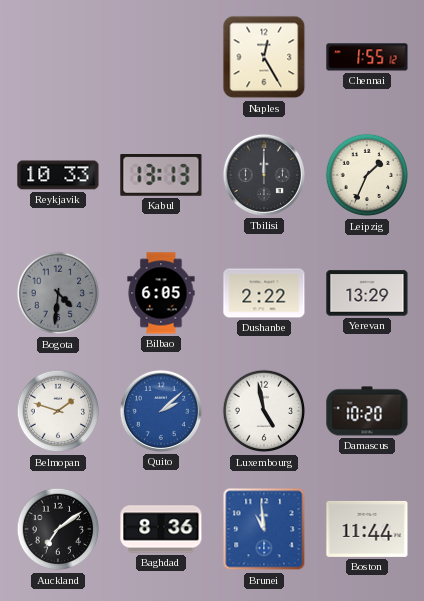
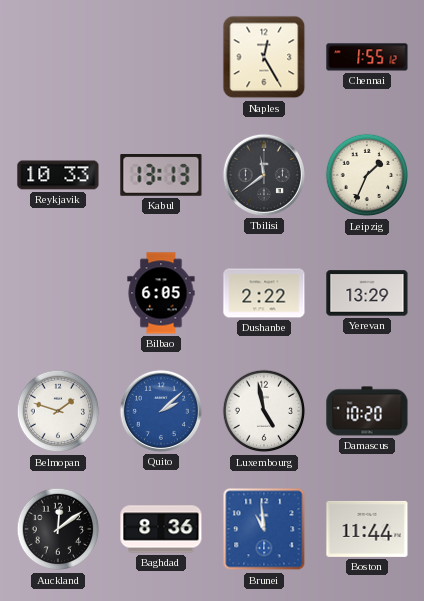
Tbilisi: 12:00 -> 11:39 (264, 175)
Bogota: 4:31 -> none (58, 293)
Auckland: 7:09 -> 12:09 (58, 529)
